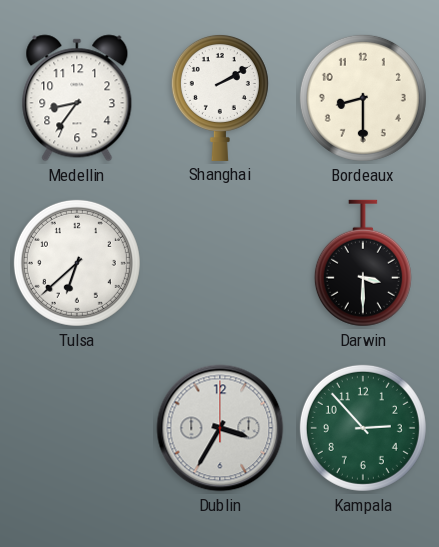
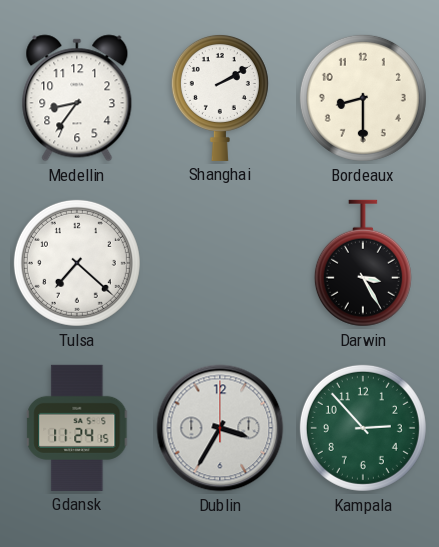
Tulsa: 6:38 -> 7:22 (77, 263)
Darwin: 3:30 -> 3:25 (363, 263)
Gdansk: none -> 11:24 (78, 428)
